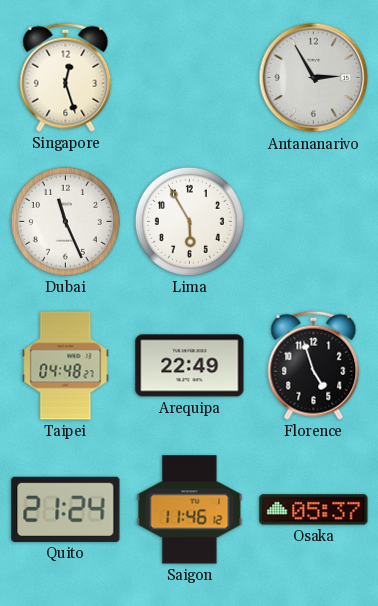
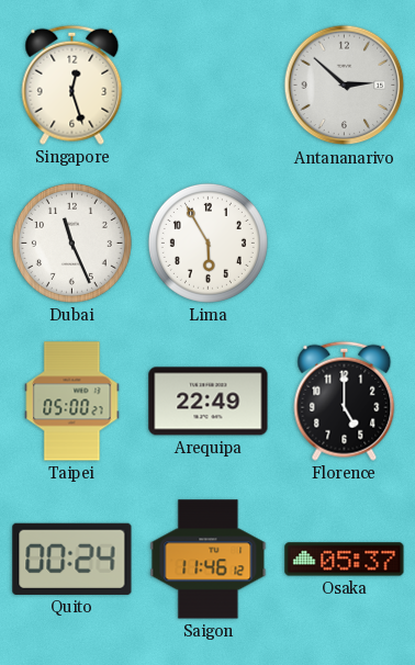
Antananarivo: 2:55 -> 2:52 (345, 86)
Taipei: 04:48 -> 05:00 (72, 402)
Florence: 4:57 -> 5:00 (345, 401)
Quito: 21:24 -> 00:24 (72, 559)
